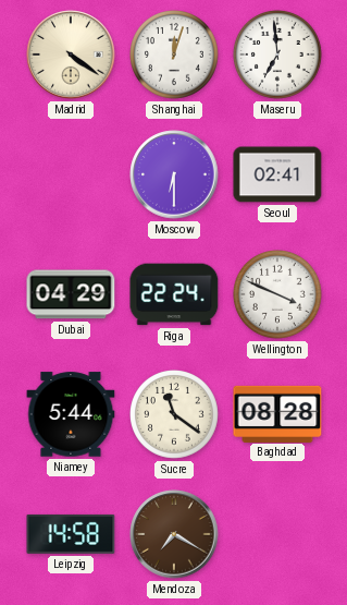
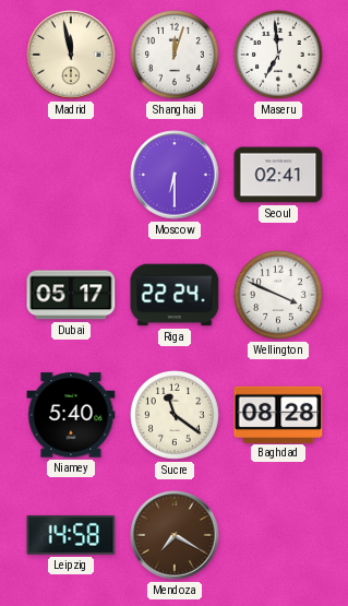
Madrid: 4:21 -> 11:58 (71, 55)
Dubai: 04:29 -> 05:17 (71, 295)
Niamey: 5:44 -> 5:40 (71, 415)
